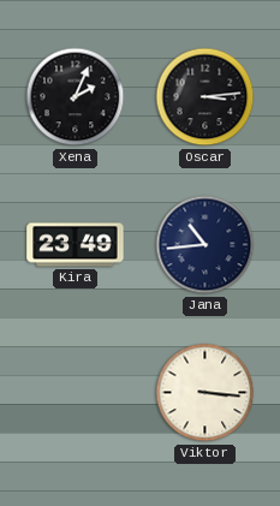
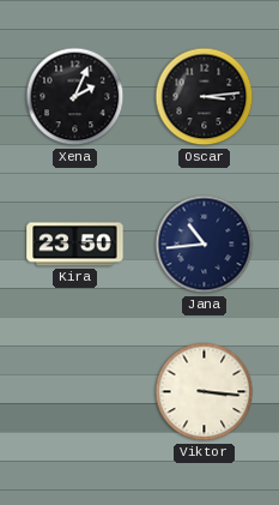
Kira: 23:49 -> 23:50 (75, 245)
